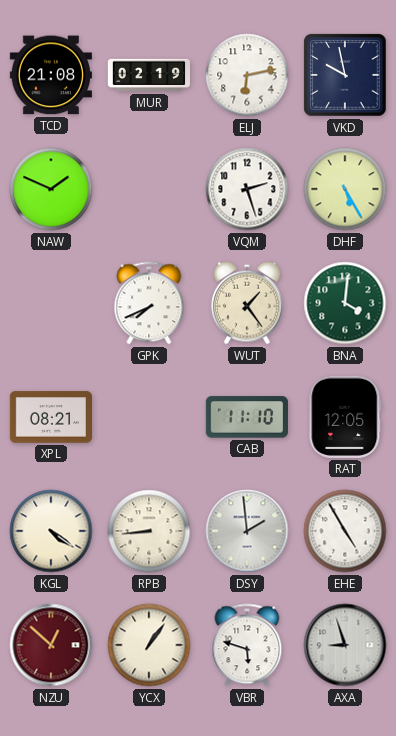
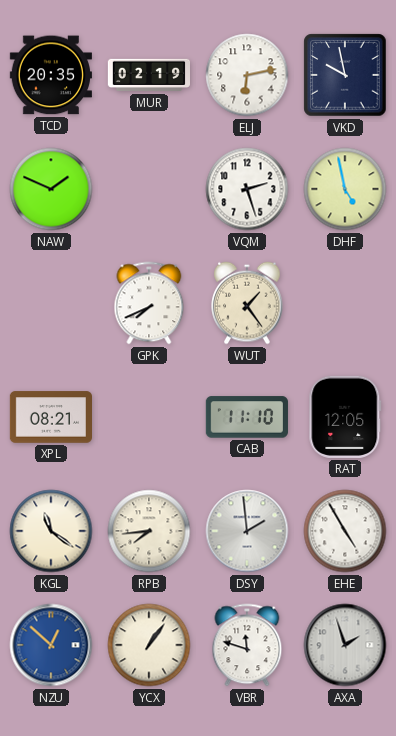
TCD: 21:08 -> 20:35 (51, 75)
DHF: 5:25 -> 4:58 (345, 189)
BNA: 4:01 -> none (345, 303)
KGL: 4:21 -> 11:21 (51, 531)
RPB: 8:44 -> 7:44 (149, 531)
NZU dial: burgundy -> blue (51, 645)
VBR: 5:48 -> 11:48 (247, 645)
AXA: 8:57 -> 1:57 (345, 645)
